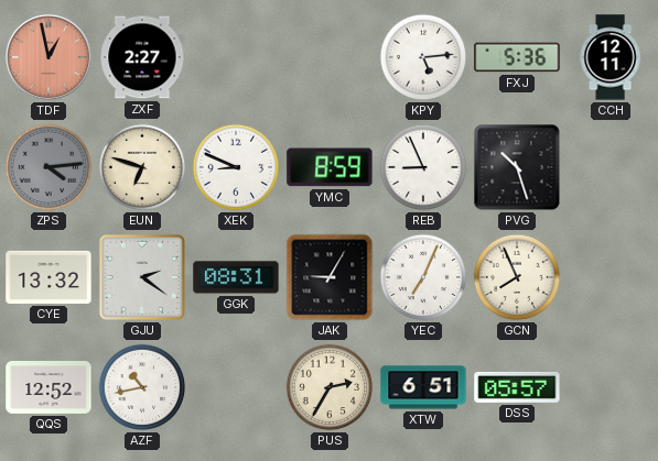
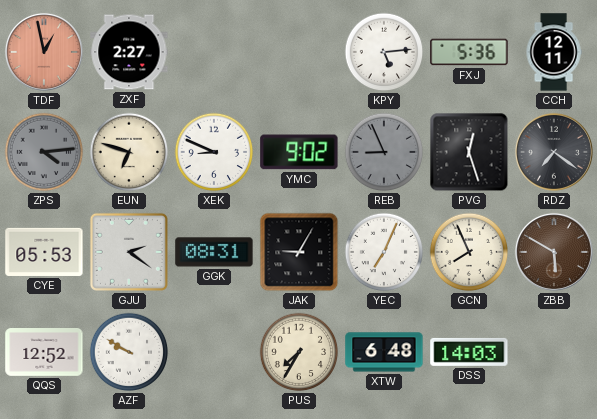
YMC: 8:59 -> 9:02 (299, 152)
REB dial: white -> grey (384, 152)
PVG: 10:27 -> 12:27 (469, 152)
RDZ: none -> 7:21 (554, 152)
CYE: 13:32 -> 05:53 (44, 252)
ZBB: none -> 5:50 (554, 252)
AZF: 10:43 -> 9:50 (129, 352)
PUS: 2:35 -> 7:35 (299, 352)
XTW: 6:51 -> 6:48 (384, 352)
DSS: 05:57 -> 14:03 (469, 352)
